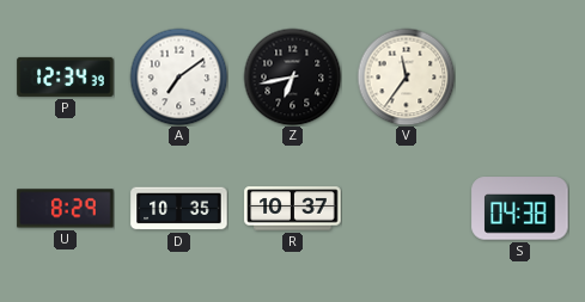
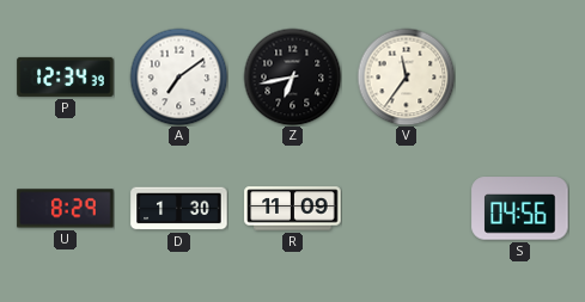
D: 10:35 -> 1:30 (179, 209)
R: 10:37 -> 11:09 (293, 209)
S: 04:38 -> 04:56 (520, 209)
